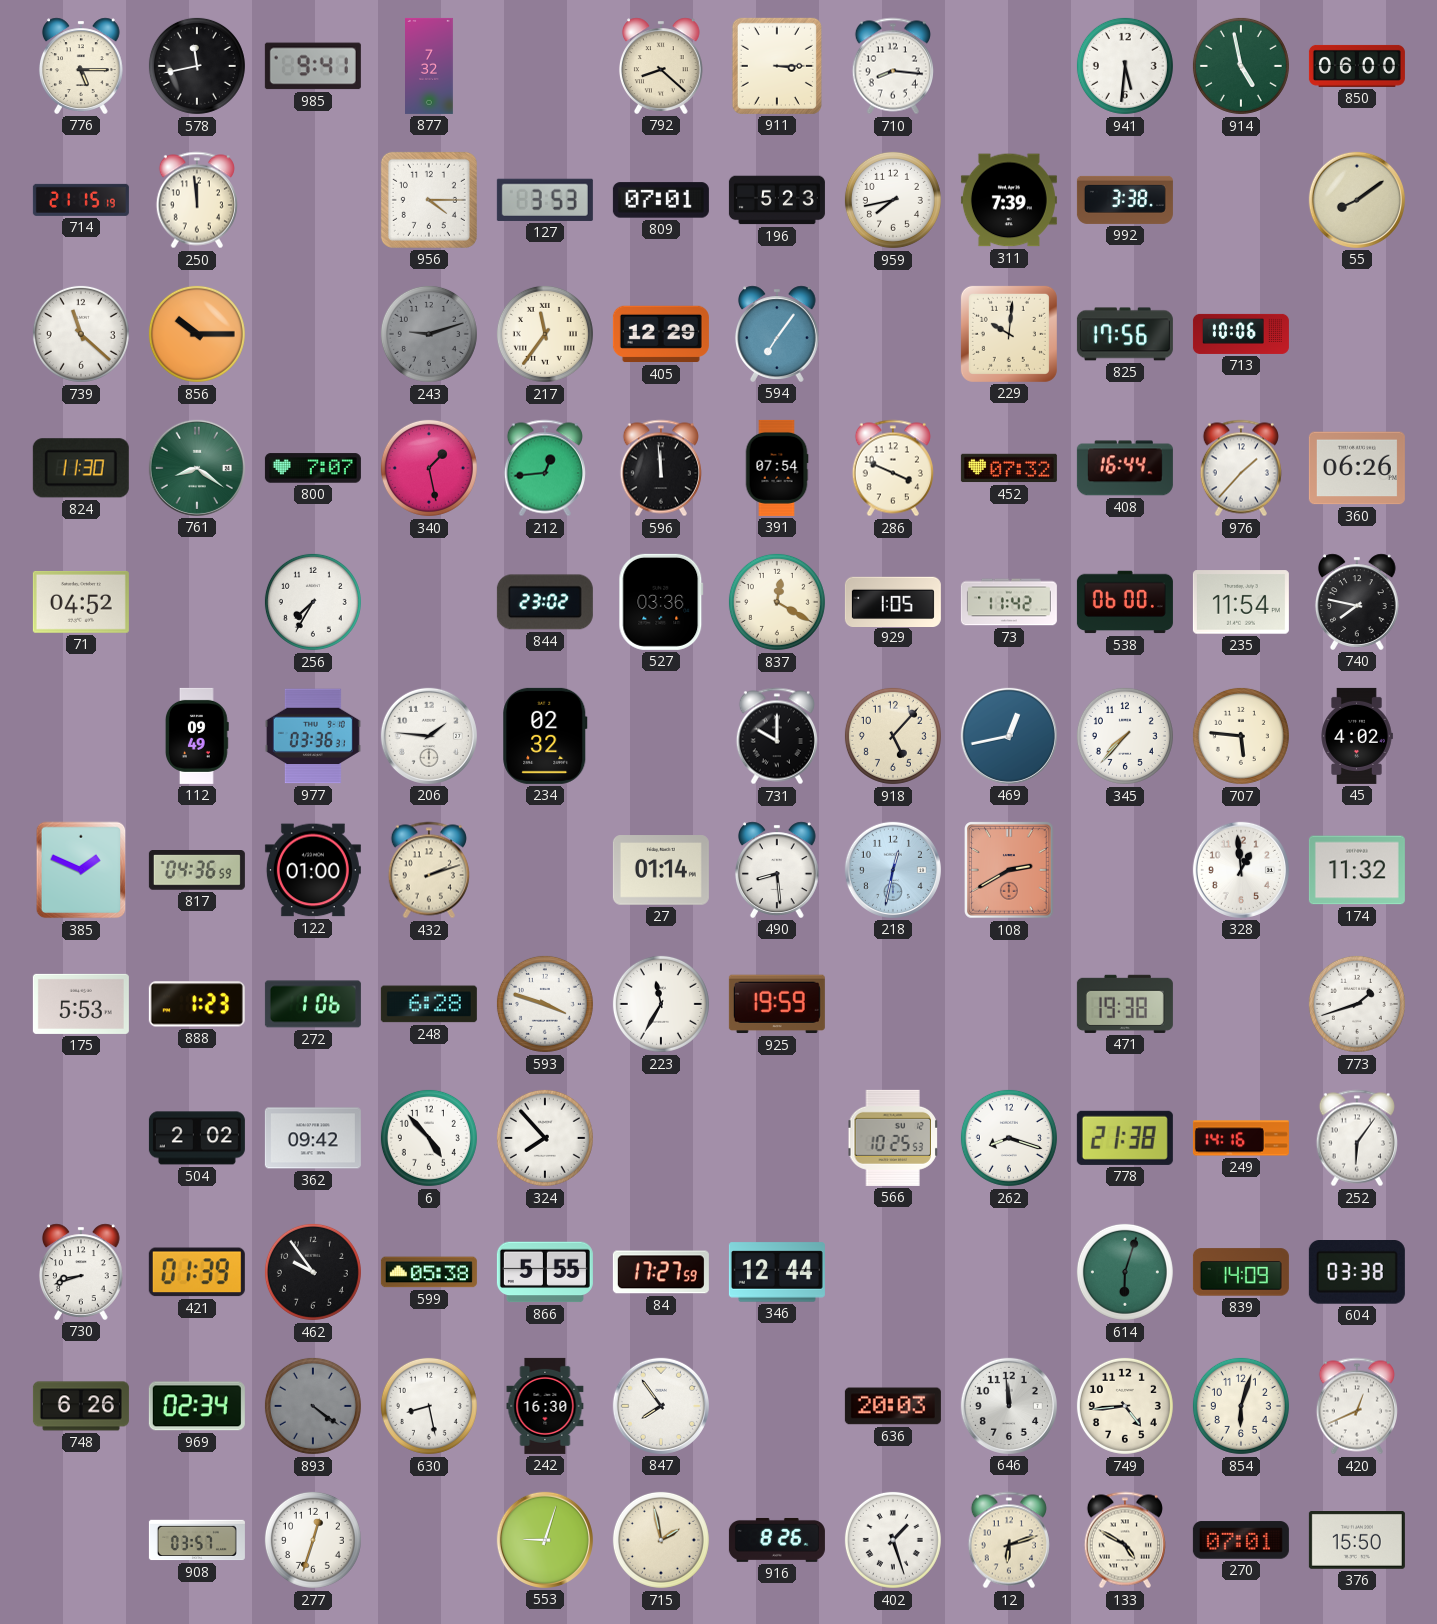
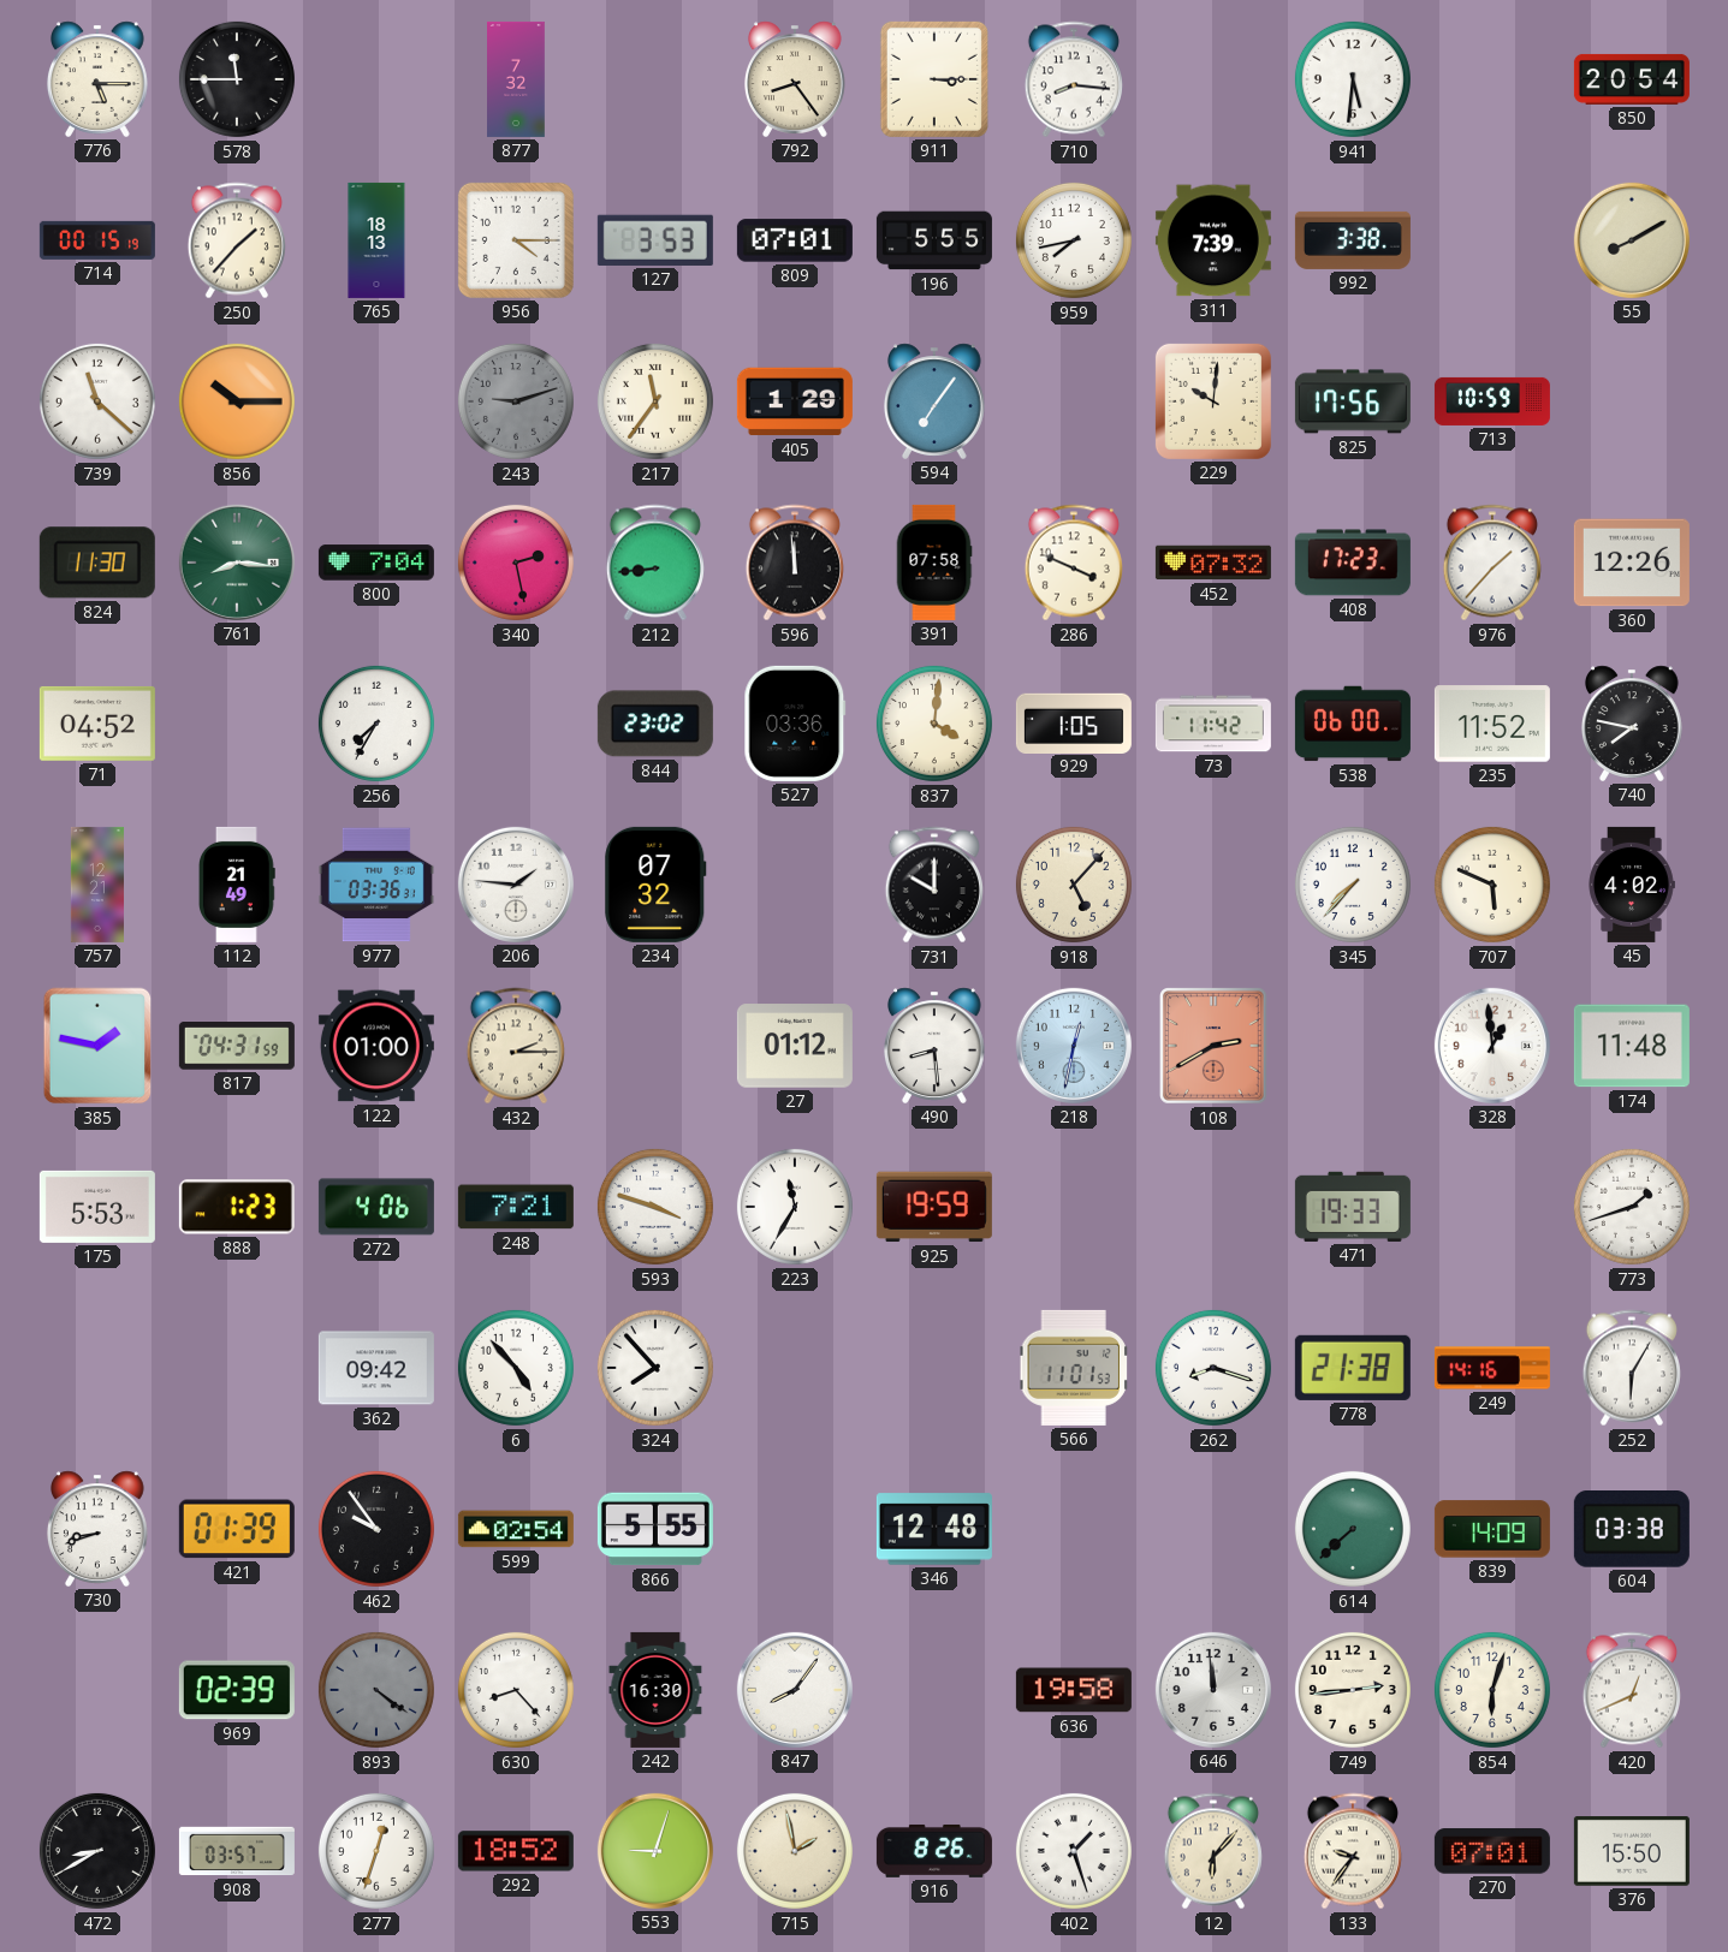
578: 11:43 -> 11:45 (237, 79)
985: 9:41 -> none (313, 66)
792: 8:22 -> 8:24 (795, 79)
914: 4:58 -> none (1241, 66)
850: 06:00 -> 20:54 (1632, 79)
714: 21:15 -> 00:15 (97, 240)
250: 11:59 -> 1:37 (237, 240)
765: none -> 18:13 (376, 240)
196: 5:23 -> 5:55 (934, 240)
55: 8:09 -> 8:10 (1632, 240)
405: 12:29 -> 1:29 (795, 401)
713: 10:06 -> 10:59 (1492, 401)
761: 8:21 -> 8:16 (237, 563)
800: 7:07 -> 7:04 (376, 563)
340: 1:28 -> 2:28 (516, 563)
212: 12:44 -> 8:44 (655, 563)
391: 07:54 -> 07:58 (934, 563)
408: 16:44 -> 17:23 (1353, 563)
360: 06:26 -> 12:26 (1632, 563)
837: 12:20 -> 4:01 (934, 724)
235: 11:54 -> 11:52 (1492, 724)
757: none -> 12:21 (97, 885)
112: 09:49 -> 21:49 (237, 885)
234: 02:32 -> 07:32 (655, 885)
469: 12:43 -> none (1009, 736)
707: 5:46 -> 5:49 (1492, 885)
385: 1:49 -> 1:47 (97, 1046)
817: 04:36 -> 04:31 (237, 1047)
432: 2:12 -> 2:15 (516, 1046)
27: 01:14 -> 01:12 (795, 1046)
174: 11:32 -> 11:48 (1632, 1046)
272: 1:06 -> 4:06 (376, 1207)
248: 6:28 -> 7:21 (516, 1207)
471: 19:38 -> 19:33 (1353, 1207)
504: 2:02 -> none (197, 1138)
566: 10:25 -> 11:01 (1074, 1368)
252: 6:06 -> 6:05 (1632, 1368)
599: 05:38 -> 02:54 (516, 1529)
84: 17:27 -> none (661, 1272)
346: 12:44 -> 12:48 (934, 1529)
614: 6:03 -> 7:38 (1353, 1529)
748: 6:26 -> none (81, 1406)
969: 02:34 -> 02:39 (237, 1690)
630: 8:28 -> 8:23 (516, 1690)
847: 7:54 -> 8:06 (795, 1690)
636: 20:03 -> 19:58 (1074, 1690)
749: 4:44 -> 2:44 (1353, 1690)
472: none -> 8:40 (97, 1851)
292: none -> 18:52 (516, 1851)
12: 6:12 -> 6:07 (1213, 1851)
133: 4:50 -> 9:36 (1353, 1851)
